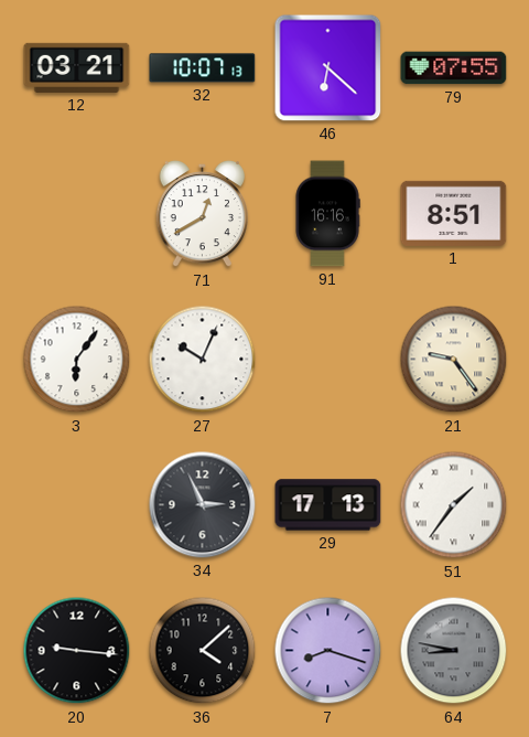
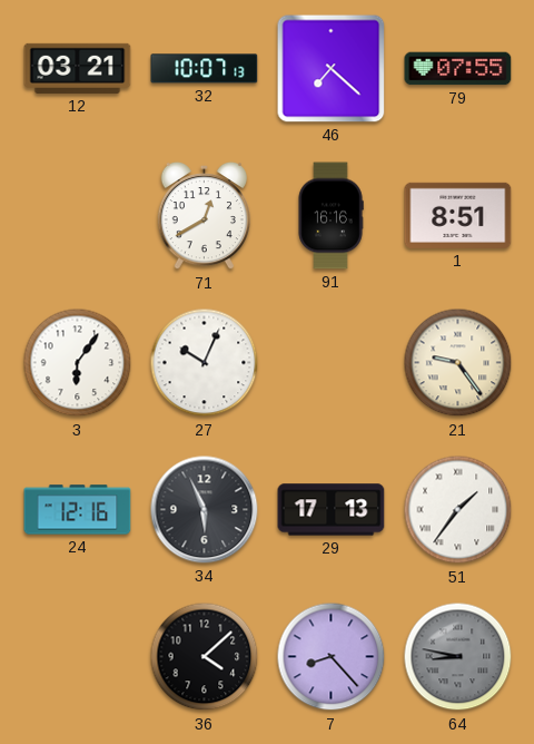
46: 6:22 -> 7:22 (332, 69)
24: none -> 12:16 (78, 510)
34: 2:56 -> 5:56 (205, 510)
20: 9:16 -> none (77, 651)
7: 8:18 -> 8:23 (332, 657)
